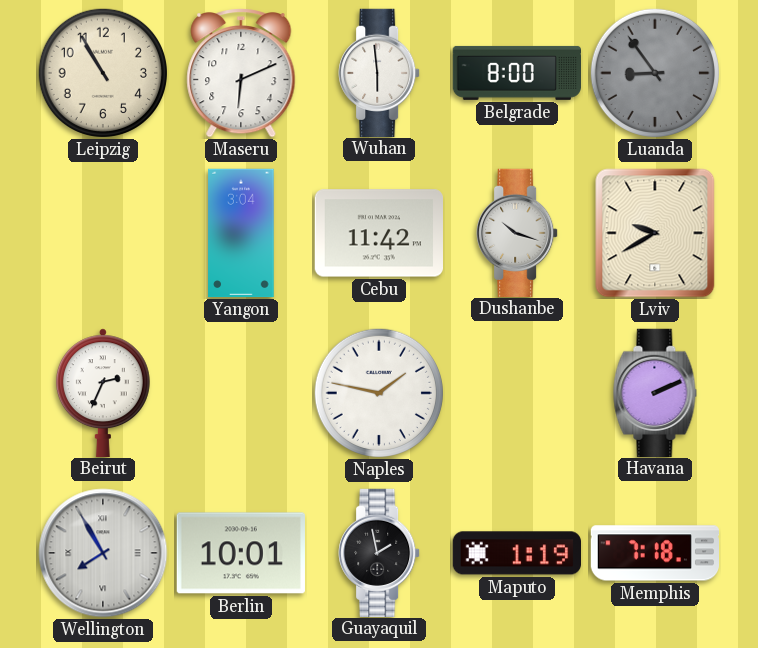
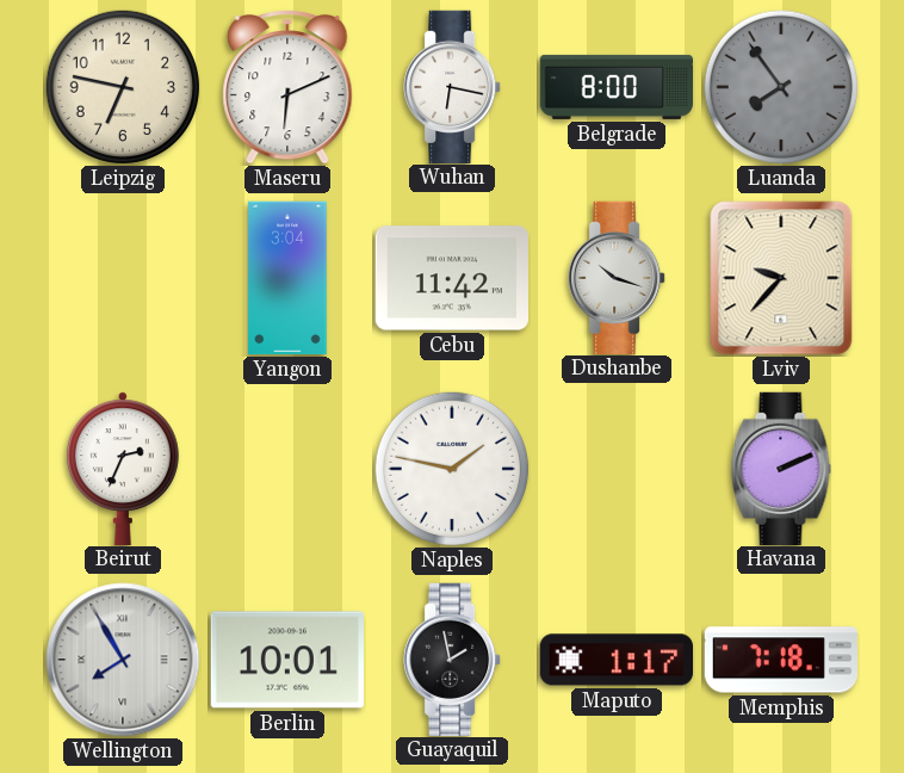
Leipzig: 10:55 -> 6:47 (123, 87)
Wuhan: 5:59 -> 6:17 (452, 86)
Luanda: 8:54 -> 7:54 (781, 87)
Lviv: 9:40 -> 9:37 (781, 278)
Maputo: 1:19 -> 1:17 (615, 660)
